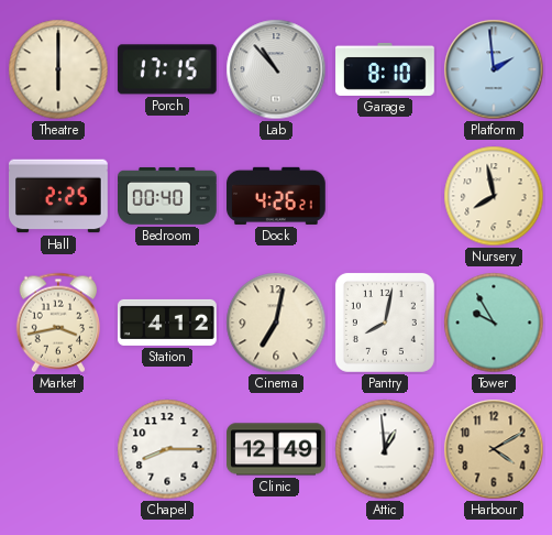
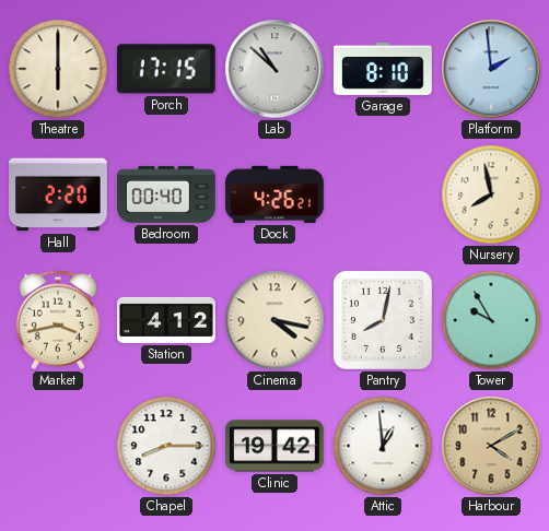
Lab: 10:53 -> 10:52 (274, 69)
Hall: 2:25 -> 2:20 (58, 194)
Cinema: 7:02 -> 4:17 (274, 320)
Clinic: 12:49 -> 19:42 (274, 446)
